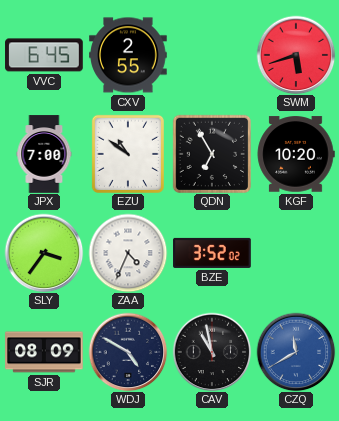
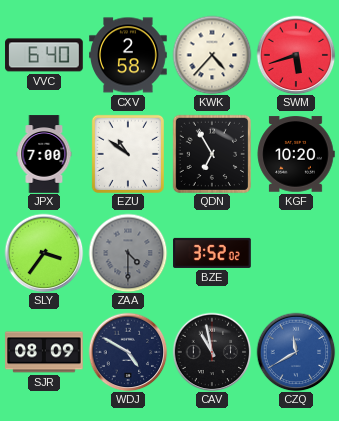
VVC: 6:45 -> 6:40 (44, 55)
CXV: 2:55 -> 2:58 (128, 55)
KWK: none -> 4:37 (212, 55)
ZAA: 4:34 -> 4:30 (128, 253)
ZAA dial: white -> grey (128, 253)
